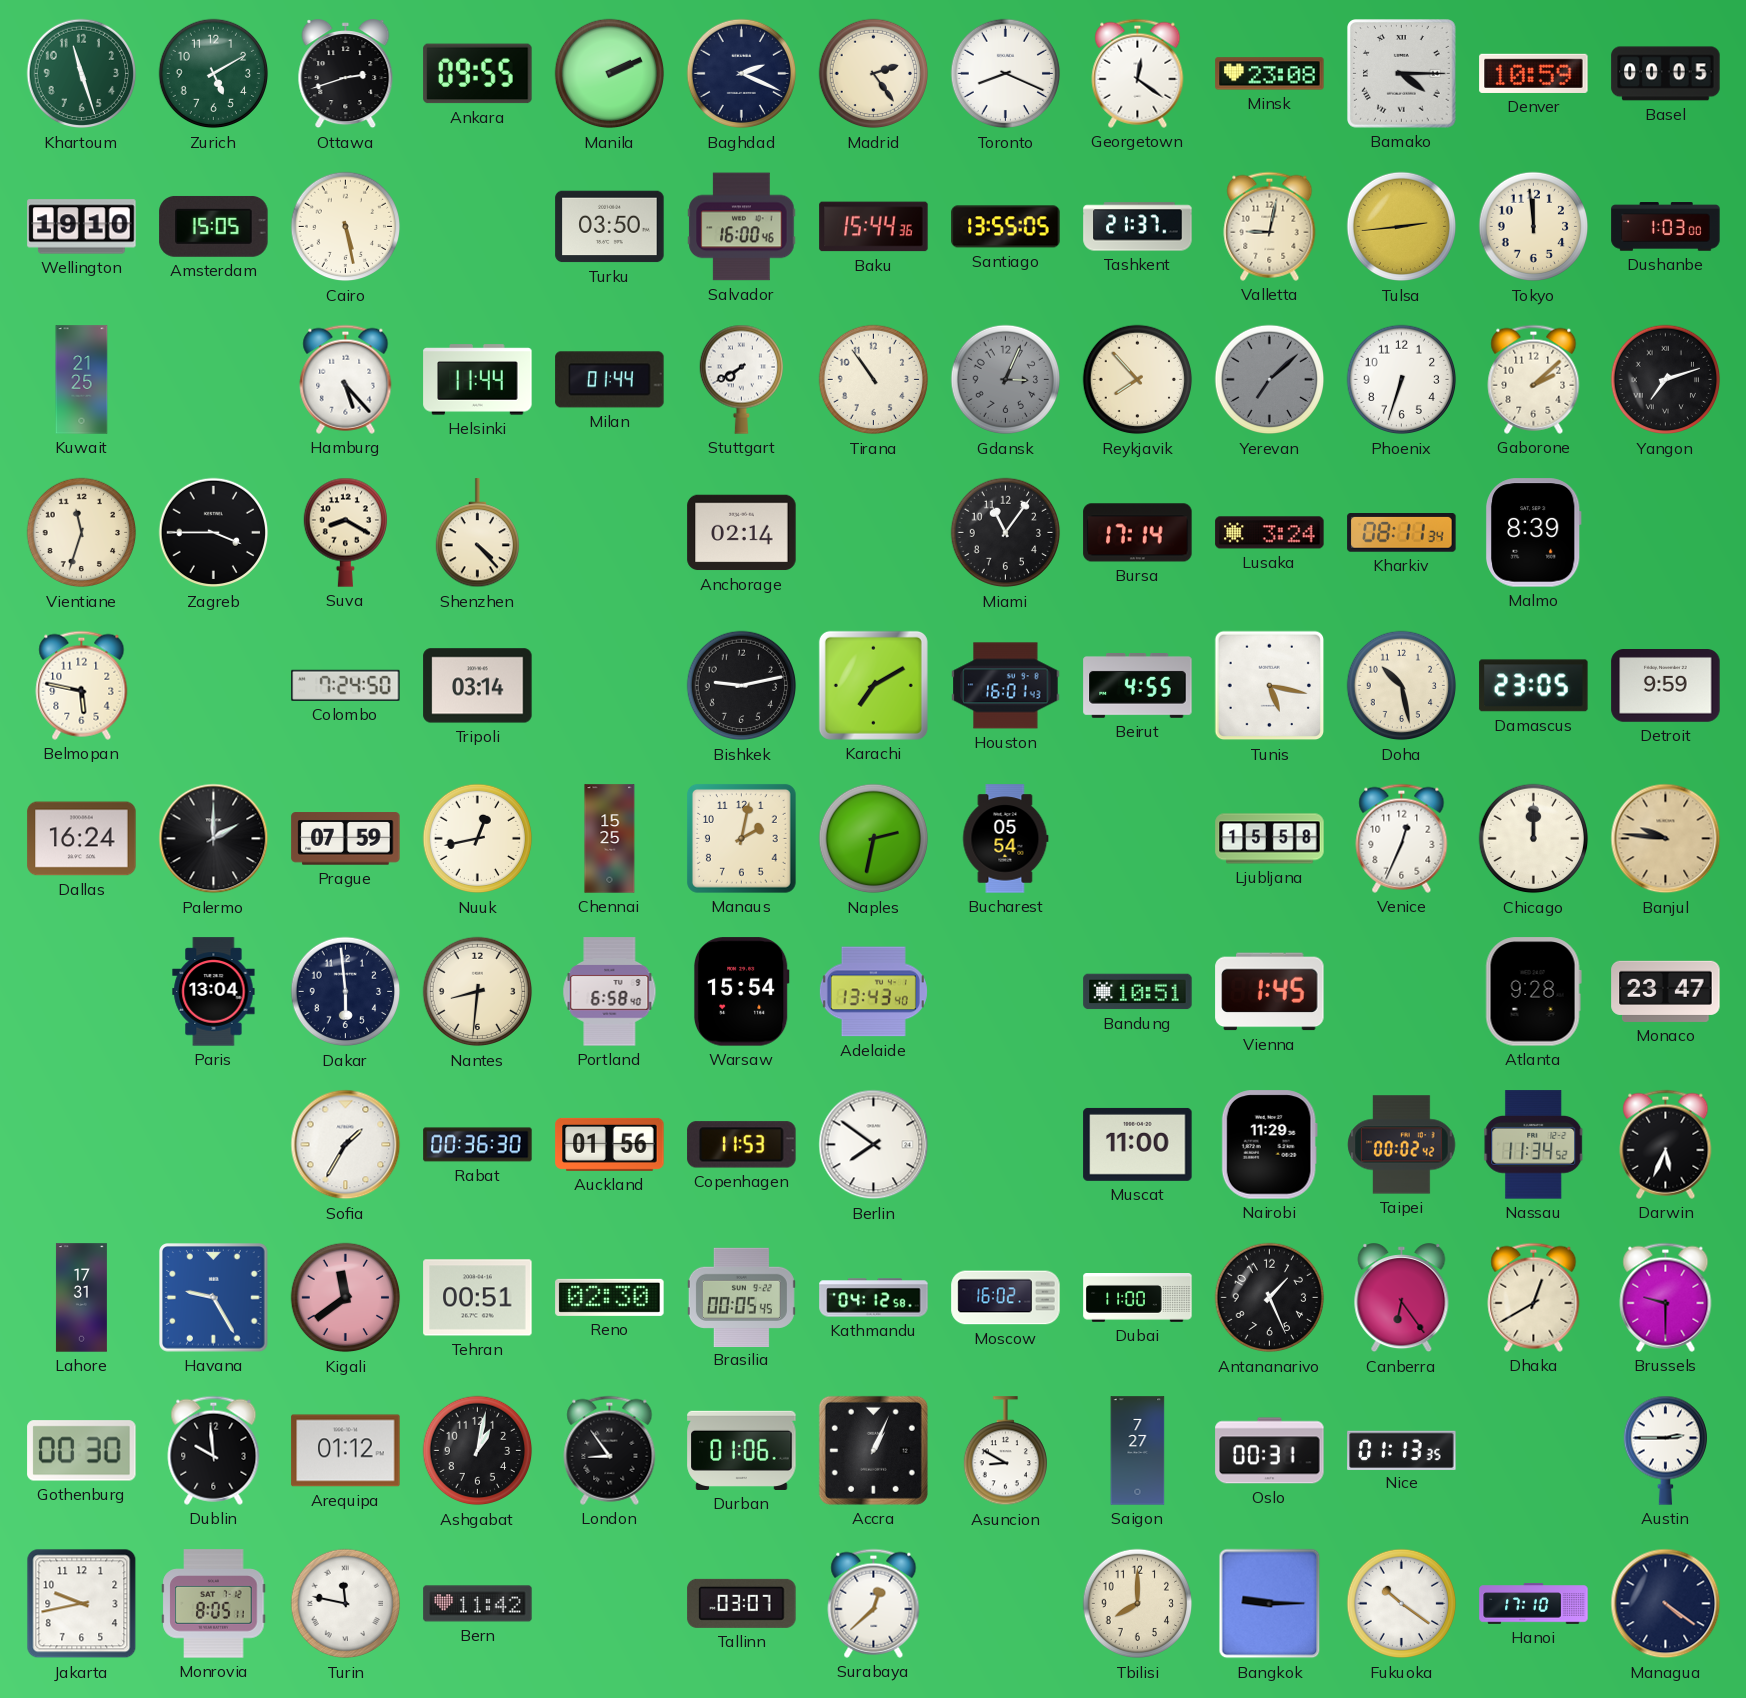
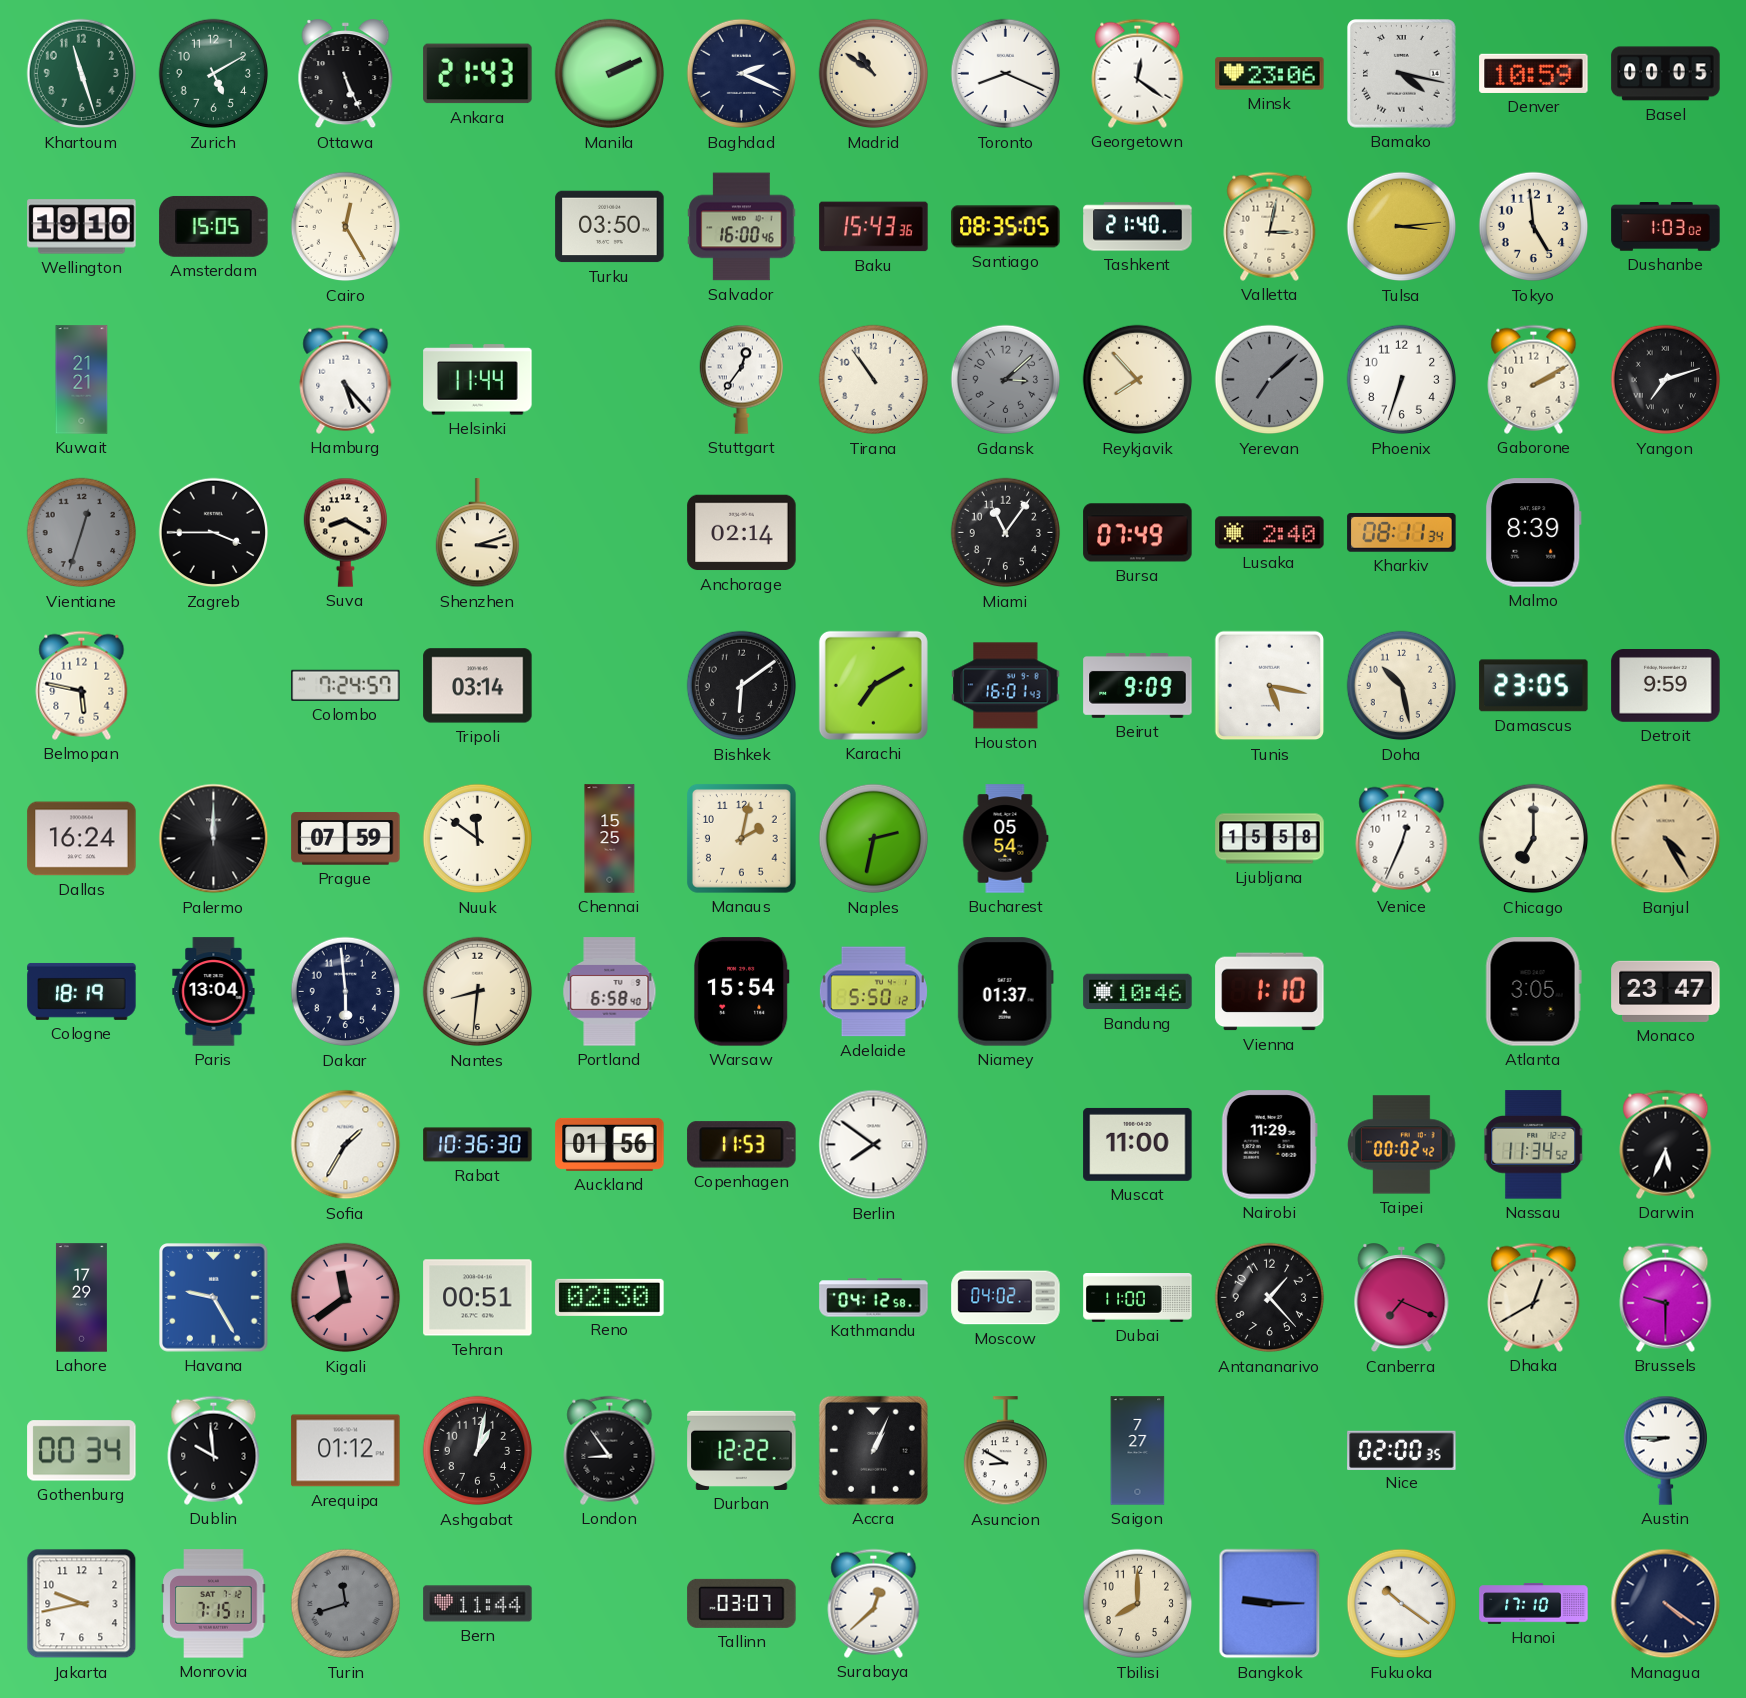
Ottawa: 2:42 -> 5:26 (346, 74)
Ankara: 09:55 -> 21:43 (478, 74)
Madrid: 2:24 -> 10:51 (874, 74)
Minsk: 23:08 -> 23:06 (1270, 74)
Bamako: 4:15 -> 4:17 (1402, 74)
Cairo: 5:28 -> 12:25 (346, 227)
Baku: 15:44 -> 15:43 (874, 227)
Santiago: 13:55 -> 08:35 (1006, 227)
Tashkent: 21:37 -> 21:40 (1138, 227)
Valletta: 9:02 -> 3:02 (1270, 226)
Tulsa: 2:44 -> 3:14 (1402, 227)
Tokyo: 11:59 -> 4:59 (1534, 227)
Dushanbe: 1:03:00 -> 1:03:02 (1666, 227)
Kuwait: 21:25 -> 21:21 (82, 380)
Milan: 01:44 -> none (610, 380)
Stuttgart: 7:40 -> 12:36 (741, 379)
Gdansk: 3:04 -> 3:08 (1006, 380)
Gaborone: 2:08 -> 2:10 (1534, 379)
Vientiane: 11:33 -> 12:33 (82, 533)
Vientiane dial: cream -> grey (82, 533)
Shenzhen: 4:23 -> 3:12 (477, 533)
Bursa: 17:14 -> 07:49 (1138, 533)
Lusaka: 3:24 -> 2:40 (1270, 533)
Colombo: 7:24:50 -> 7:24:57 (346, 685)
Bishkek: 9:13 -> 6:09 (742, 686)
Beirut: 4:55 -> 9:09 (1138, 686)
Palermo: 2:00 -> 12:00 (214, 839)
Nuuk: 12:43 -> 11:51 (478, 839)
Chicago: 12:00 -> 7:00 (1534, 839)
Banjul: 9:46 -> 4:25 (1666, 839)
Cologne: none -> 18:19 (82, 991)
Adelaide: 13:43 -> 5:50 (873, 992)
Niamey: none -> 01:37 (1005, 992)
Bandung: 10:51 -> 10:46 (1138, 992)
Vienna: 1:45 -> 1:10 (1270, 992)
Atlanta: 9:28 -> 3:05 (1533, 992)
Rabat: 00:36 -> 10:36 (478, 1145)
Lahore: 17:31 -> 17:29 (81, 1298)
Brasilia: 00:05 -> none (741, 1297)
Moscow: 16:02 -> 04:02 (1006, 1298)
Antananarivo: 1:26 -> 1:23 (1270, 1298)
Canberra: 6:24 -> 7:19 (1402, 1298)
Gothenburg: 00:30 -> 00:34 (82, 1451)
Durban: 01:06 -> 12:22 (742, 1450)
Oslo: 00:31 -> none (1270, 1451)
Nice: 01:13 -> 02:00 (1402, 1450)
Austin: 2:45 -> 8:45 (1665, 1450)
Monrovia: 8:05 -> 7:15 (214, 1604)
Turin: 11:47 -> 11:42 (346, 1604)
Turin dial: white -> grey (346, 1604)
Bern: 11:42 -> 11:44 (478, 1604)
